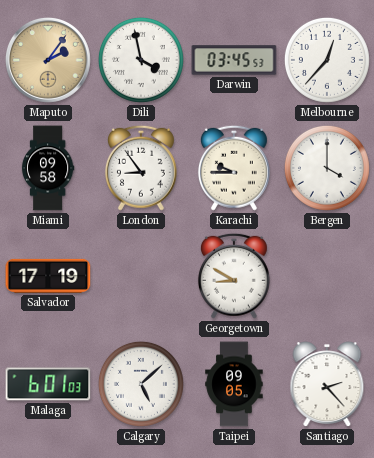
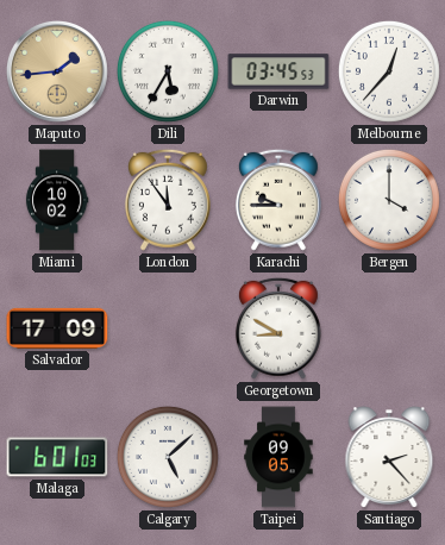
Maputo: 2:06 -> 1:44 (57, 71)
Dili: 3:58 -> 5:35 (168, 71)
Miami: 09:58 -> 10:02 (57, 200)
London: 8:54 -> 11:54 (168, 200)
Salvador: 17:19 -> 17:09 (57, 328)
